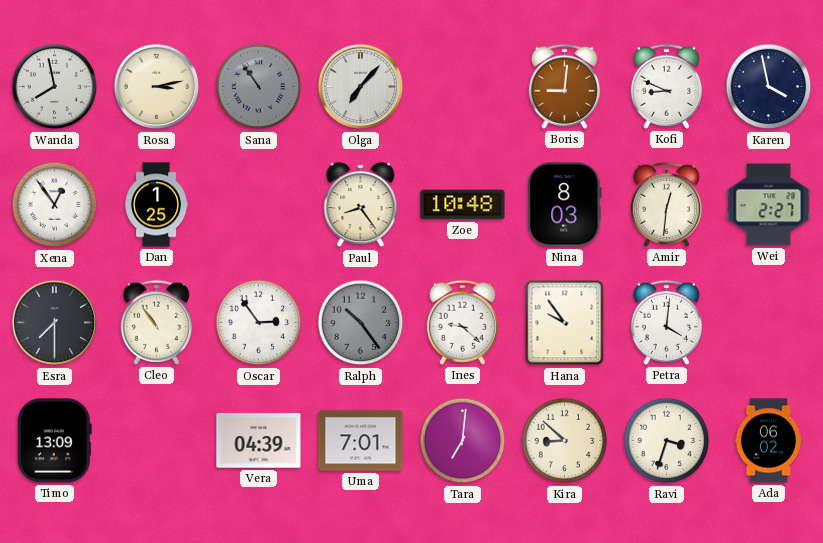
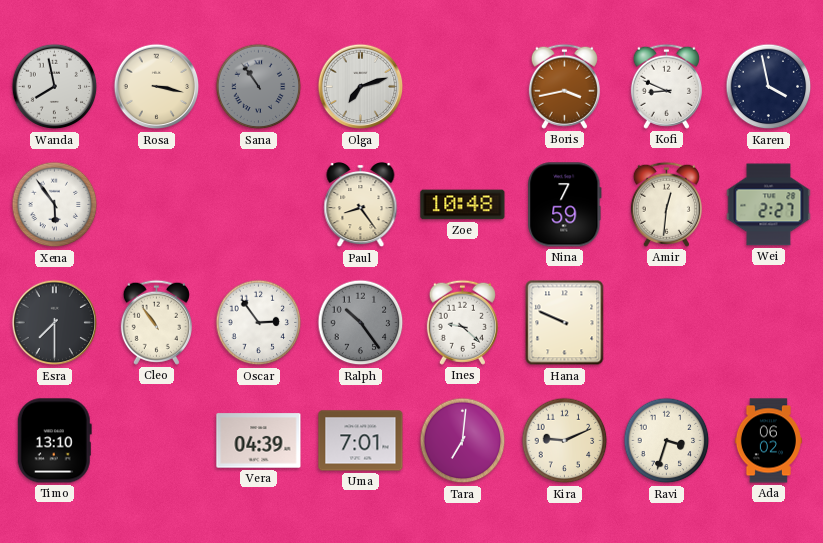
Rosa: 3:13 -> 3:17 (157, 87)
Olga: 7:07 -> 7:12 (361, 87)
Boris: 9:01 -> 3:43 (564, 86)
Xena: 12:54 -> 5:54 (55, 205)
Dan: 1:25 -> none (156, 205)
Nina: 8:03 -> 7:59 (565, 205)
Hana: 9:54 -> 9:49 (565, 323)
Petra: 4:01 -> none (666, 322)
Timo: 13:09 -> 13:10 (54, 441)
Kira: 8:52 -> 9:11 (565, 441)
